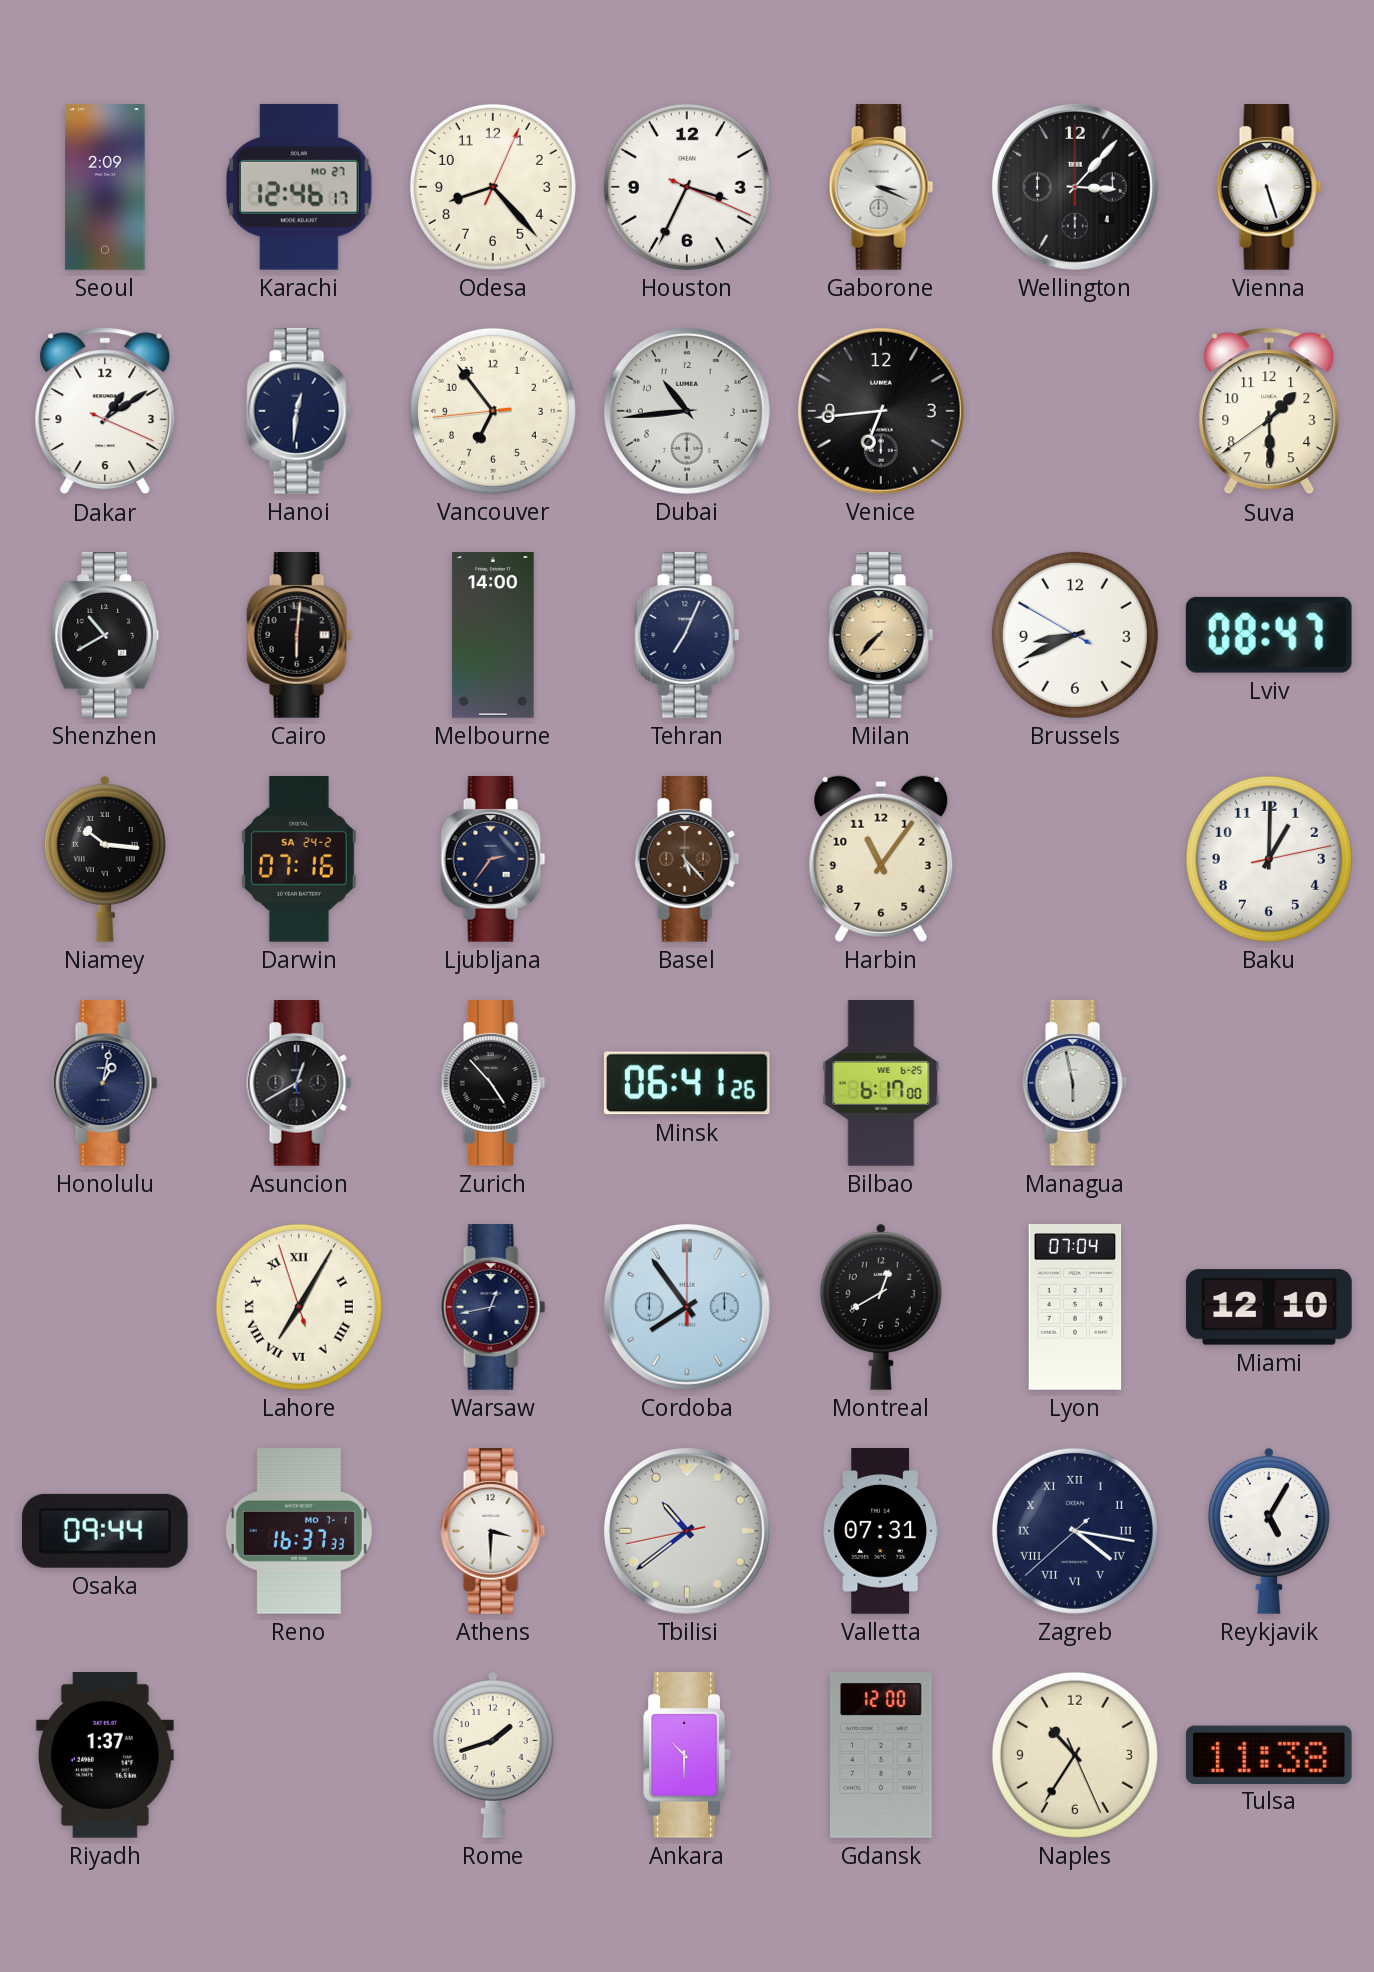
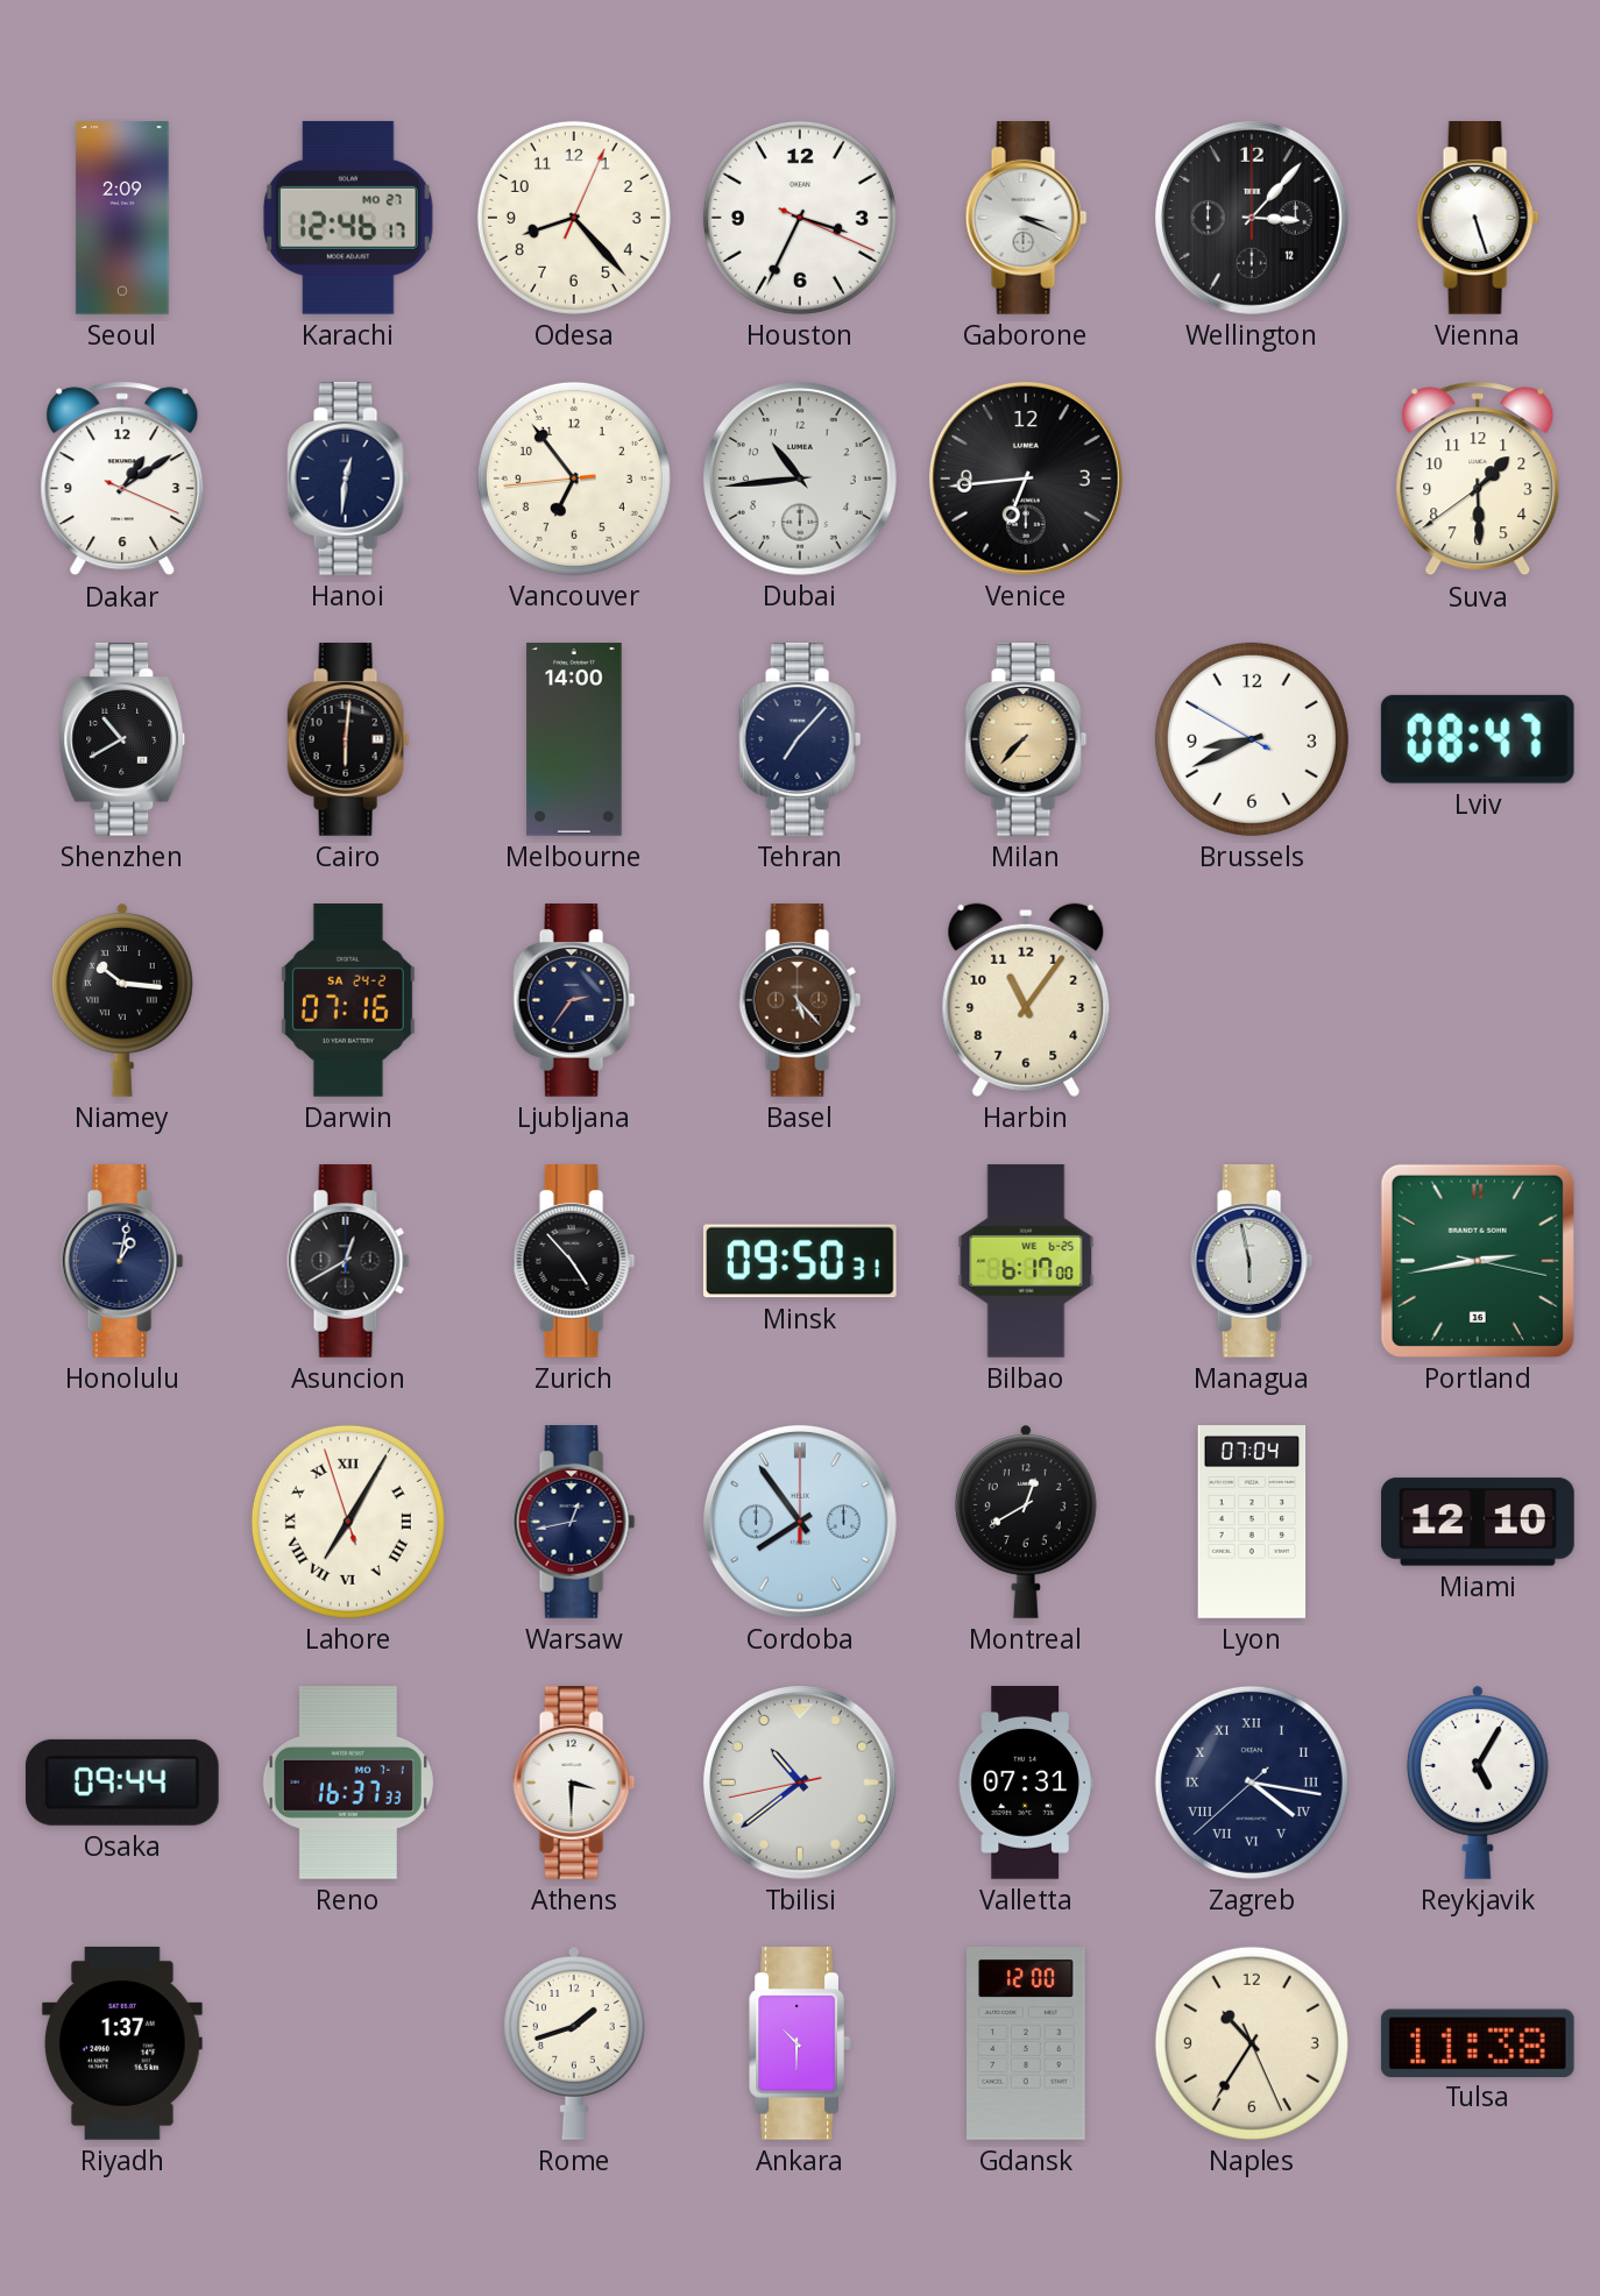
Wellington date: 4 -> 12 (1252, 218)
Tehran: 7:04 -> 7:07 (800, 740)
Baku: 1:00 -> none (1269, 859)
Minsk: 06:41 -> 09:50 (800, 1261)
Portland: none -> 2:43 (1478, 1261)
